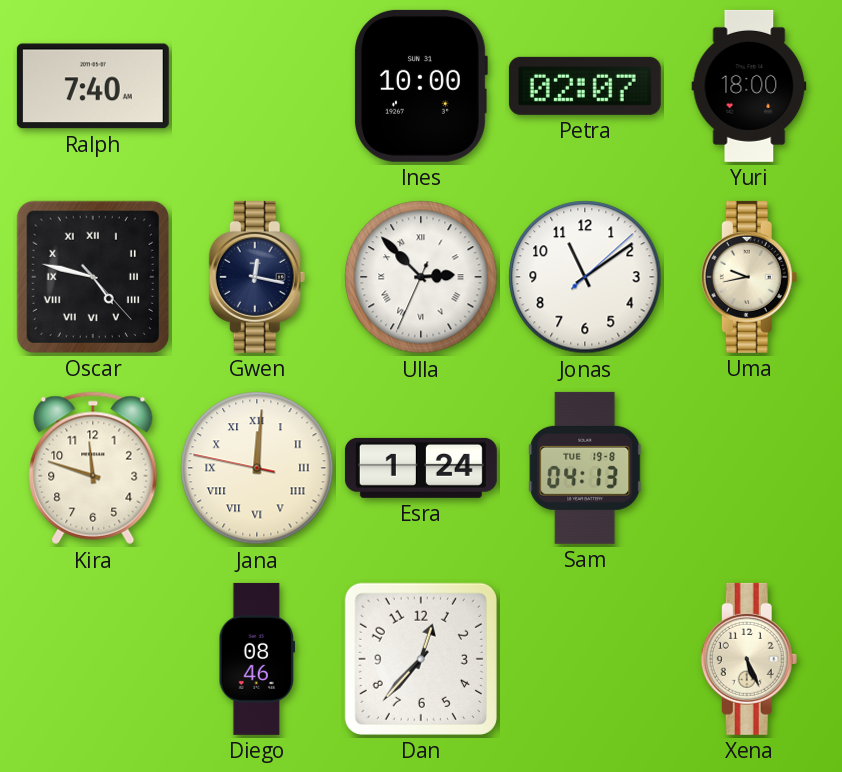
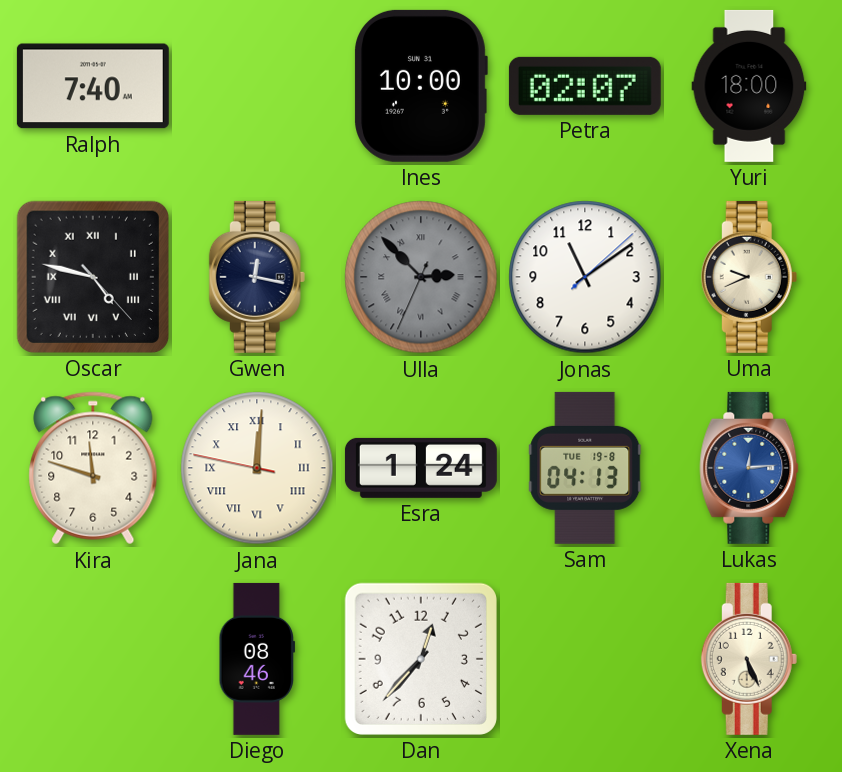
Ulla dial: white -> grey (421, 277)
Uma: 9:43 -> 9:41 (749, 277)
Lukas: none -> 12:14 (749, 468)
